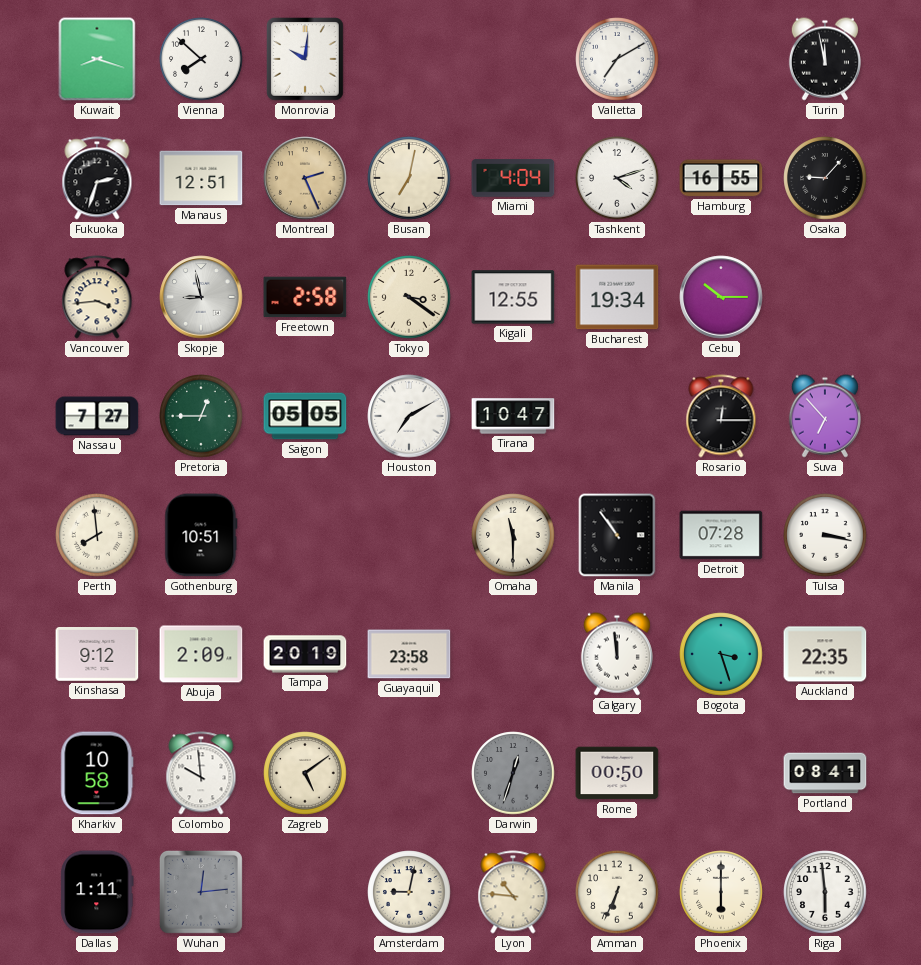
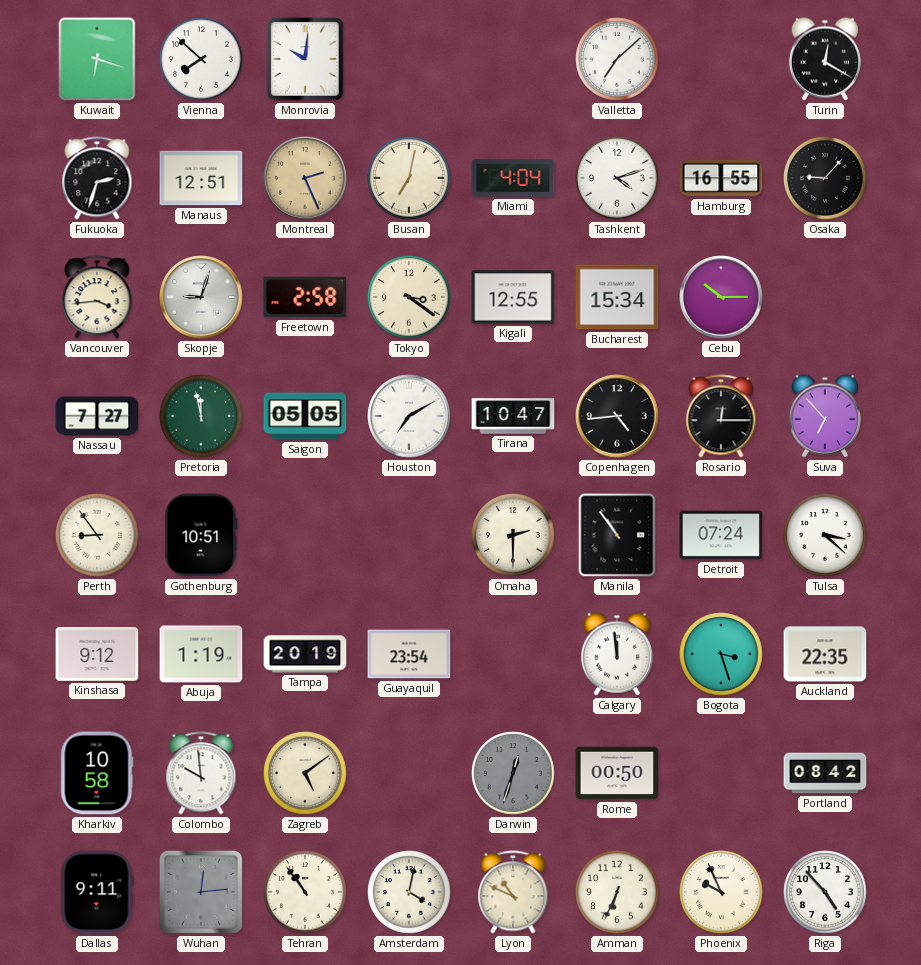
Kuwait: 8:18 -> 6:18 (97, 59)
Valletta: 7:10 -> 7:08 (617, 59)
Turin: 11:58 -> 12:20 (825, 59)
Skopje: 8:58 -> 9:03 (201, 297)
Bucharest: 19:34 -> 15:34 (617, 297)
Pretoria: 12:45 -> 11:58 (201, 416)
Copenhagen: none -> 4:44 (617, 416)
Perth: 7:59 -> 8:54 (97, 535)
Omaha: 11:30 -> 2:30 (513, 535)
Detroit: 07:28 -> 07:24 (721, 535)
Tulsa: 3:17 -> 3:22 (825, 535)
Abuja: 2:09 -> 1:19 (201, 654)
Guayaquil: 23:58 -> 23:54 (409, 654)
Portland: 08:41 -> 08:42 (825, 773)
Dallas: 1:11 -> 9:11 (97, 892)
Tehran: none -> 10:54 (305, 892)
Amsterdam: 9:02 -> 4:02 (409, 892)
Lyon: 10:46 -> 10:49 (513, 892)
Phoenix: 6:00 -> 9:56 (721, 892)
Riga: 5:59 -> 4:53 (825, 892)
